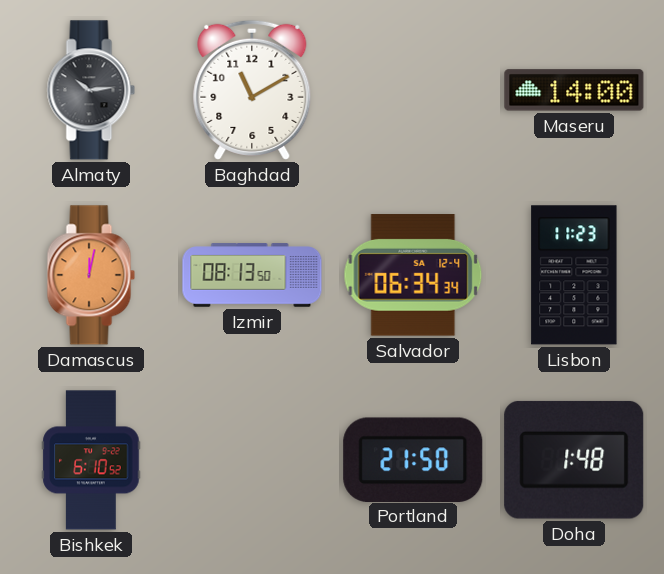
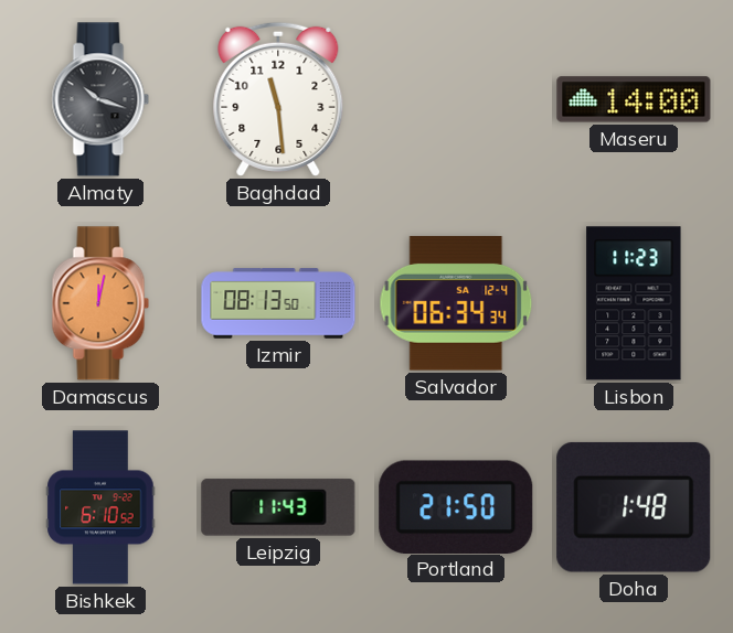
Almaty: 10:14 -> 10:18 (100, 99)
Baghdad: 11:10 -> 11:29 (278, 99)
Leipzig: none -> 11:43 (278, 507)
